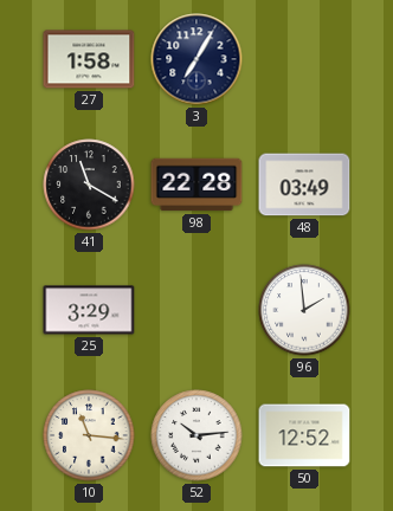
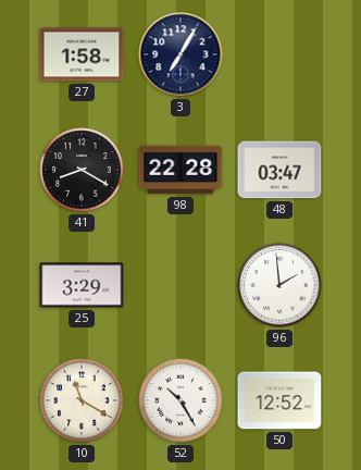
41: 11:20 -> 8:20 (82, 170)
48: 03:49 -> 03:47 (279, 170)
10: 11:16 -> 11:20 (82, 400)
52: 10:14 -> 10:25 (180, 400)
